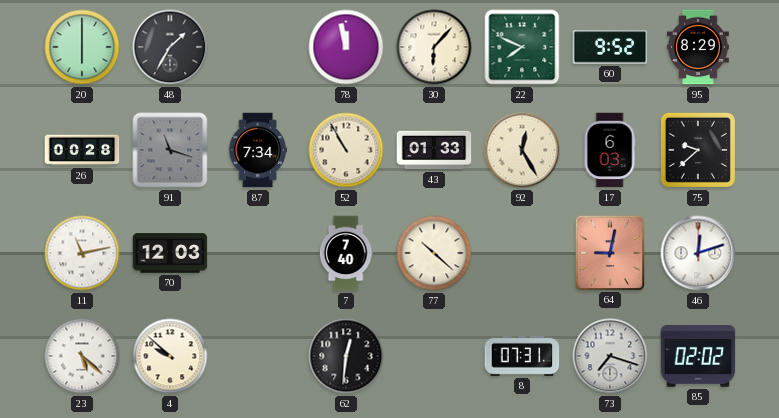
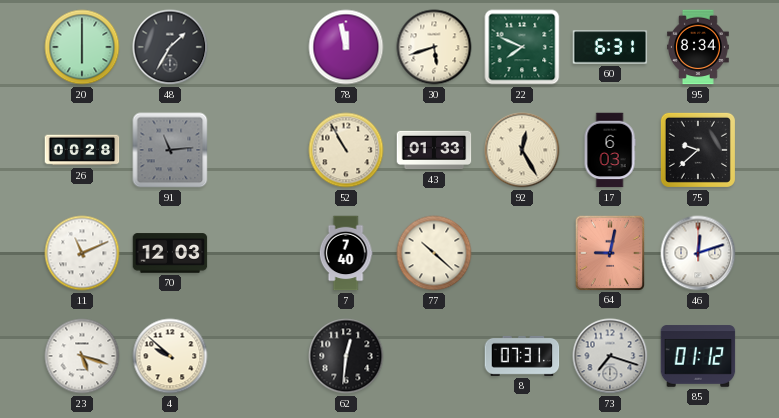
30: 6:07 -> 5:42 (434, 47)
60: 9:52 -> 6:31 (610, 47)
95: 8:29 -> 8:34 (698, 47)
91: 11:18 -> 11:14 (170, 150)
87: 7:34 -> none (258, 150)
11: 11:13 -> 11:11 (82, 253)
23: 5:22 -> 5:18 (82, 356)
85: 02:02 -> 01:12 (698, 356)
